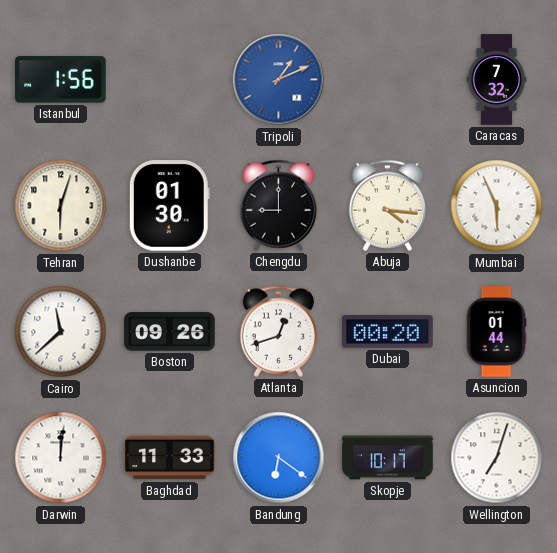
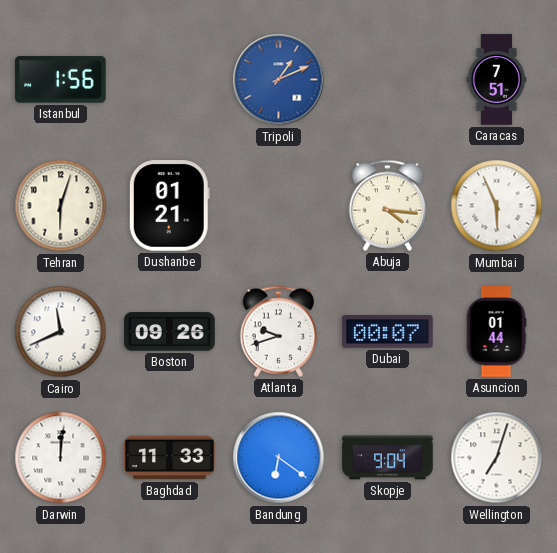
Caracas: 7:32 -> 7:51 (497, 80)
Dushanbe: 01:30 -> 01:21 (169, 206)
Chengdu: 9:00 -> none (279, 205)
Cairo: 11:38 -> 11:41 (61, 332)
Atlanta: 12:42 -> 9:42 (279, 331)
Dubai: 00:20 -> 00:07 (388, 332)
Skopje: 10:17 -> 9:04 (388, 458)
